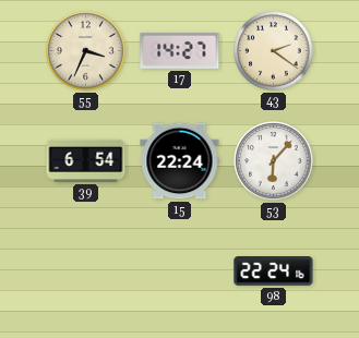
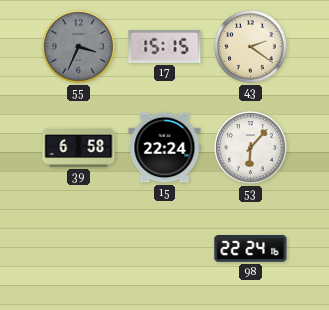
55 dial: cream -> grey (79, 47)
17: 14:27 -> 15:15 (165, 46)
39: 6:54 -> 6:58 (79, 147)
